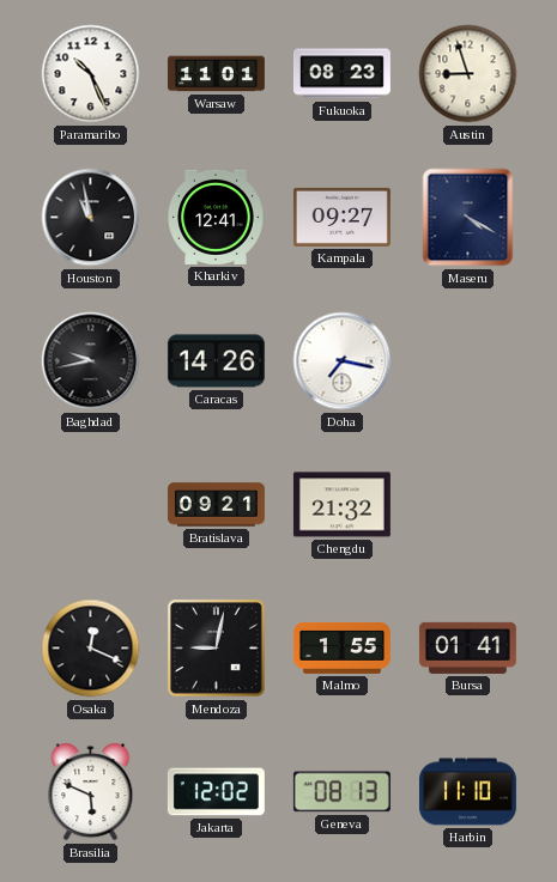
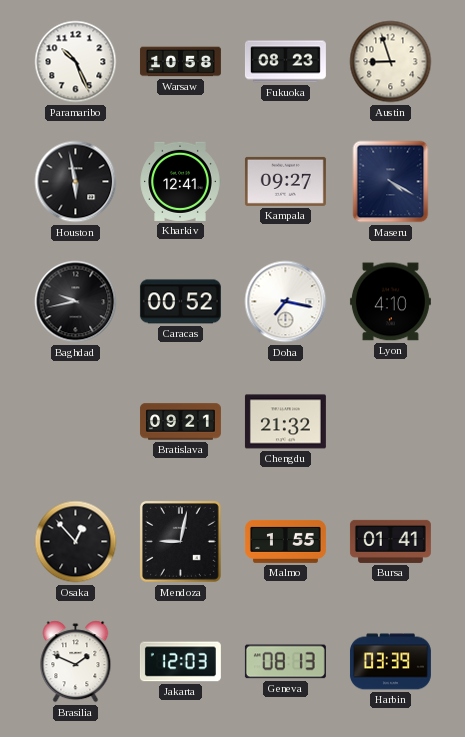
Warsaw: 11:01 -> 10:58 (180, 62)
Houston: 10:58 -> 5:58 (76, 182)
Caracas: 14:26 -> 00:52 (180, 302)
Lyon: none -> 4:10 (390, 302)
Osaka: 12:19 -> 12:53 (76, 542)
Brasilia: 5:49 -> 1:49 (76, 662)
Jakarta: 12:02 -> 12:03 (180, 662)
Harbin: 11:10 -> 03:39 (390, 662)
